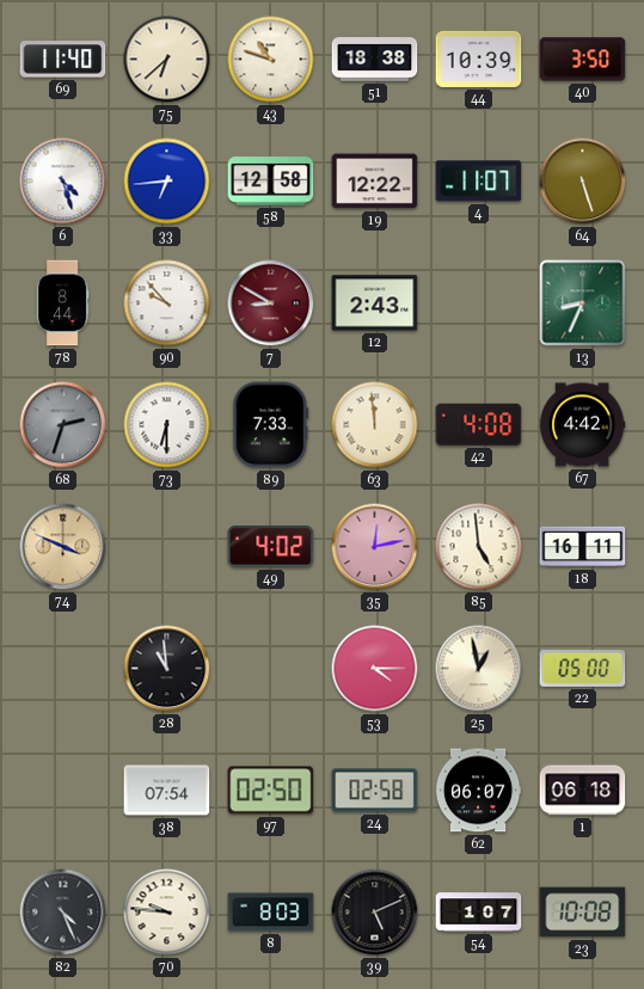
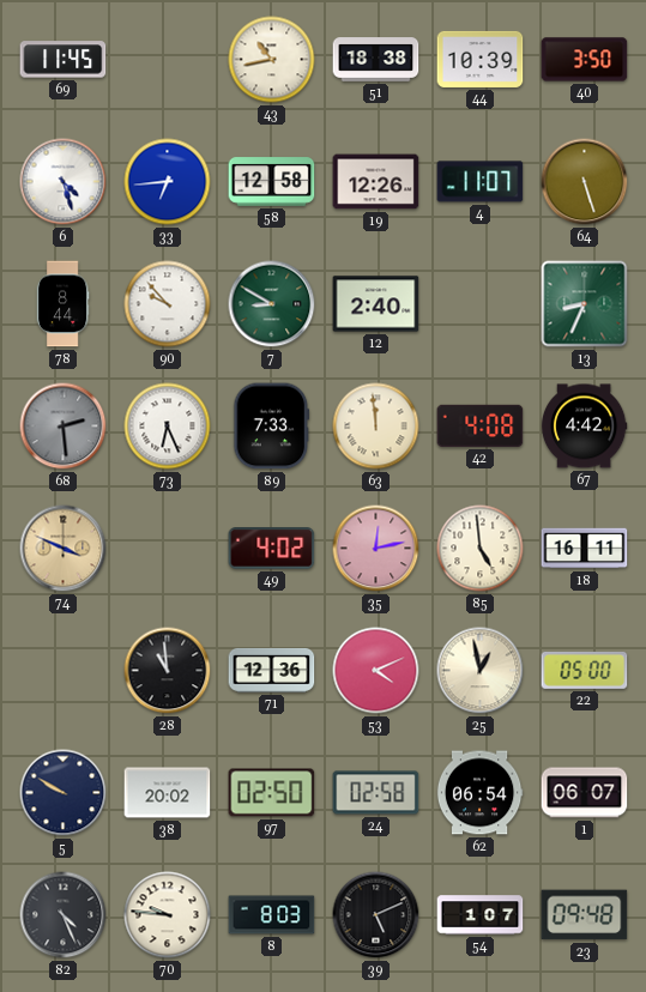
69: 11:40 -> 11:45 (64, 60)
75: 6:38 -> none (167, 60)
43: 10:48 -> 10:43 (272, 60)
19: 12:22 -> 12:26 (376, 182)
7 dial: burgundy -> green (272, 304)
12: 2:43 -> 2:40 (376, 304)
68: 2:33 -> 2:29 (64, 427)
73: 6:30 -> 6:26 (168, 427)
71: none -> 12:36 (272, 670)
53: 4:15 -> 4:11 (376, 671)
5: none -> 9:50 (64, 793)
38: 07:54 -> 20:02 (168, 793)
62: 06:07 -> 06:54 (479, 793)
1: 06:18 -> 06:07 (585, 793)
23: 10:08 -> 09:48 (585, 915)
